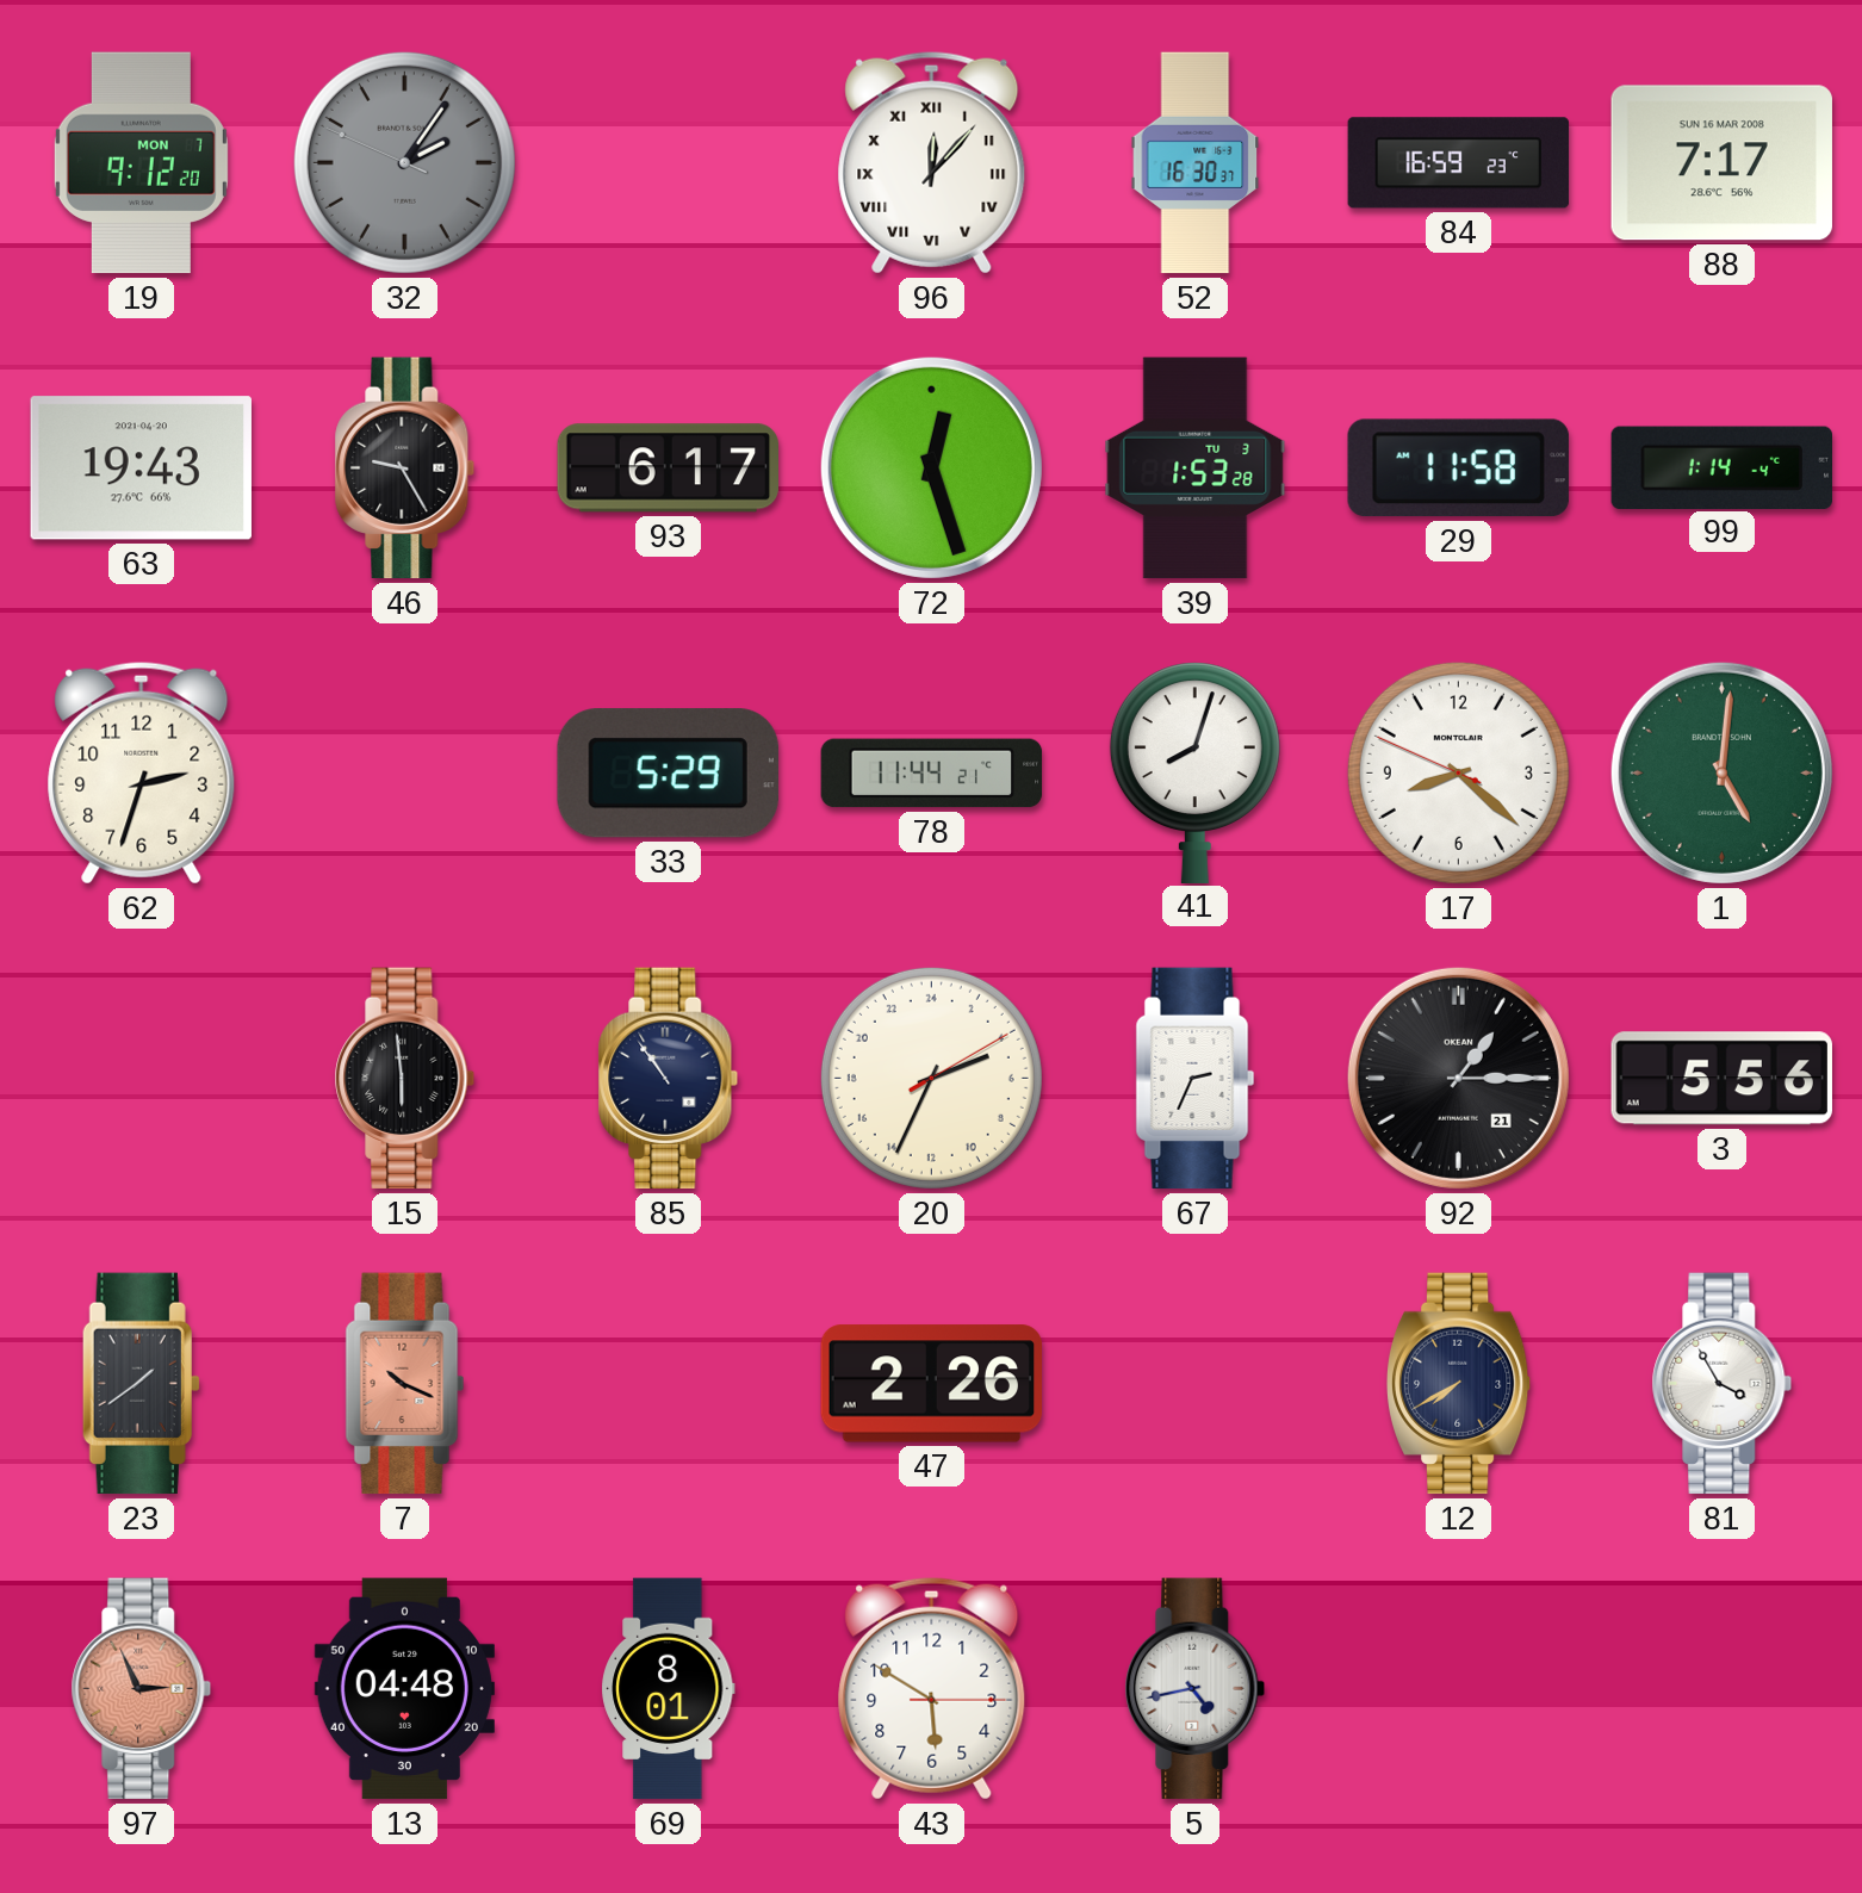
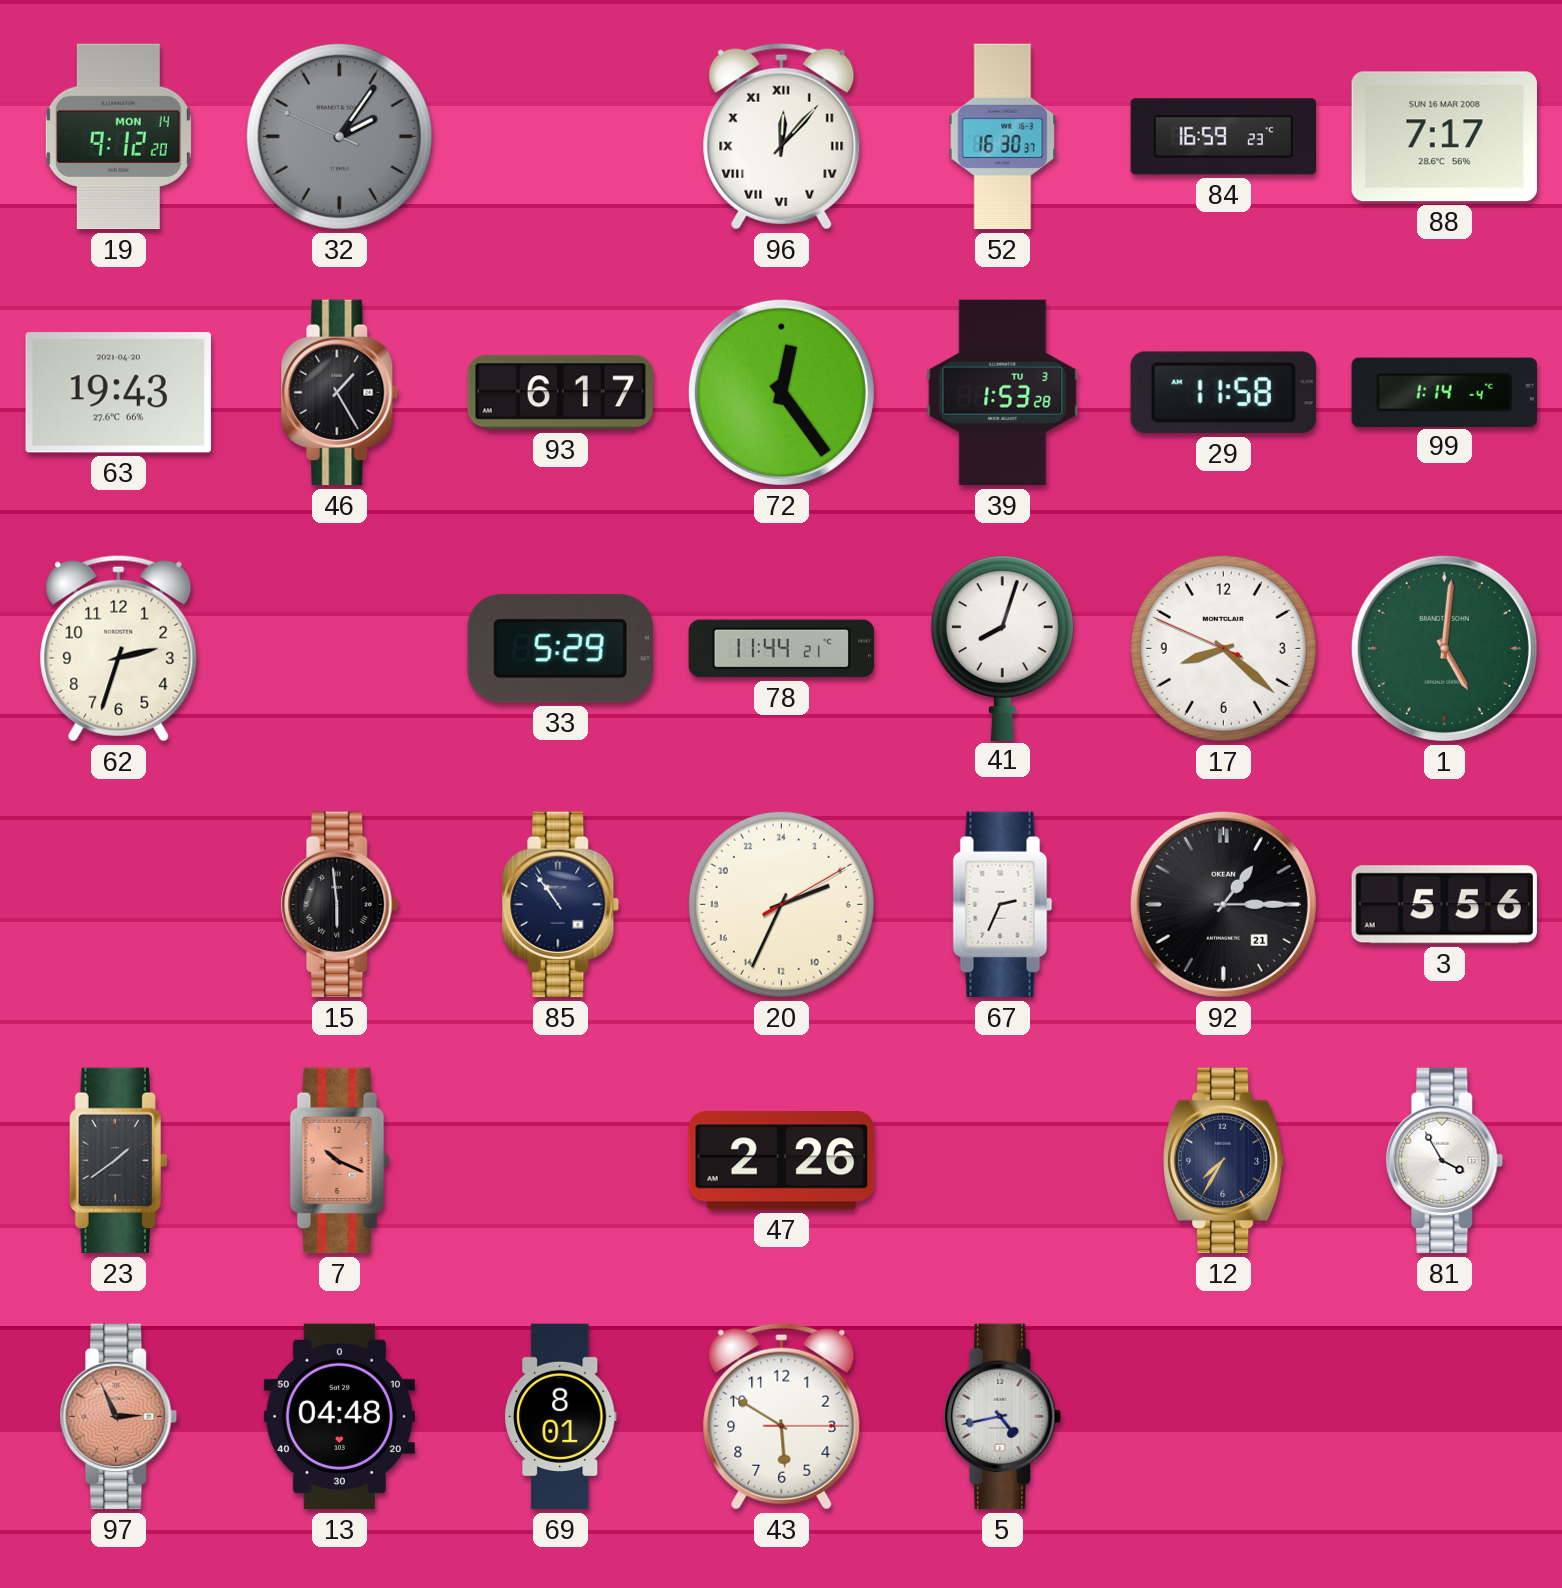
19 date: MON 7 -> MON 14 (118, 137)
46: 9:25 -> 1:25 (340, 393)
72: 12:27 -> 12:24 (781, 392)
12: 7:40 -> 7:35 (1224, 1161)
